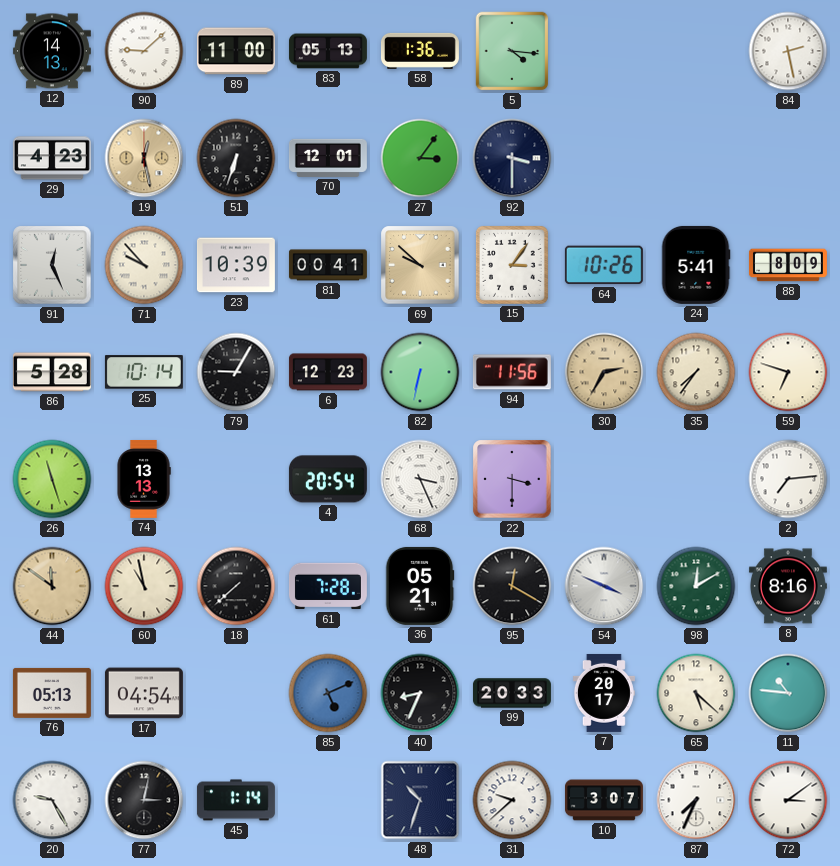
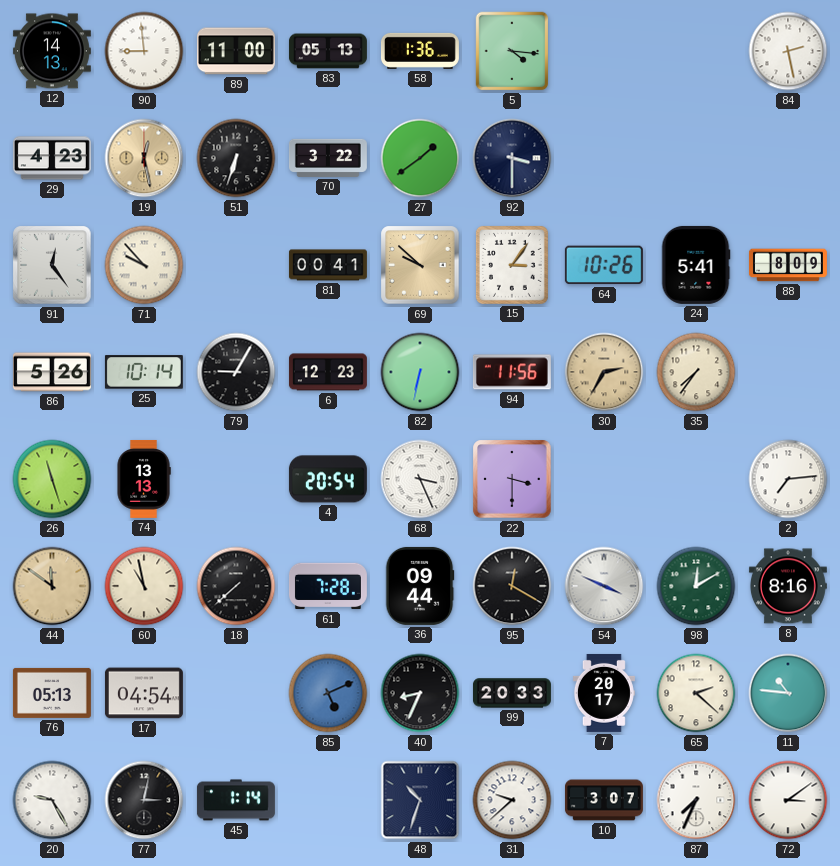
90: 9:08 -> 8:59 (144, 51)
70: 12:01 -> 3:22 (328, 158)
27: 3:06 -> 1:39 (420, 158)
91: 12:26 -> 12:24 (52, 265)
23: 10:39 -> none (236, 265)
86: 5:28 -> 5:26 (52, 372)
59: 6:48 -> none (788, 372)
36: 05:21 -> 09:44 (420, 586)
65: 5:22 -> 2:22 (696, 693)
